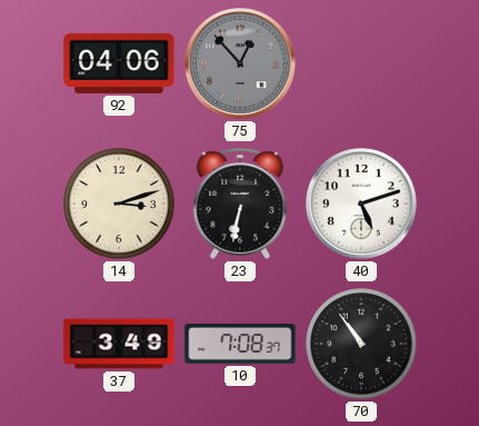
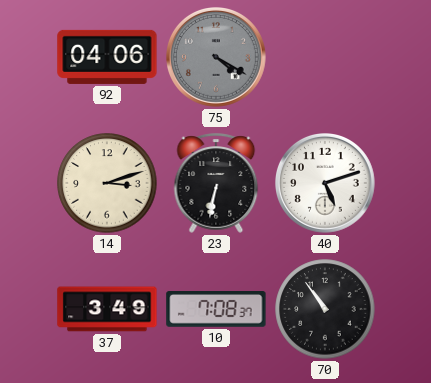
75: 12:53 -> 4:20 (217, 58)
